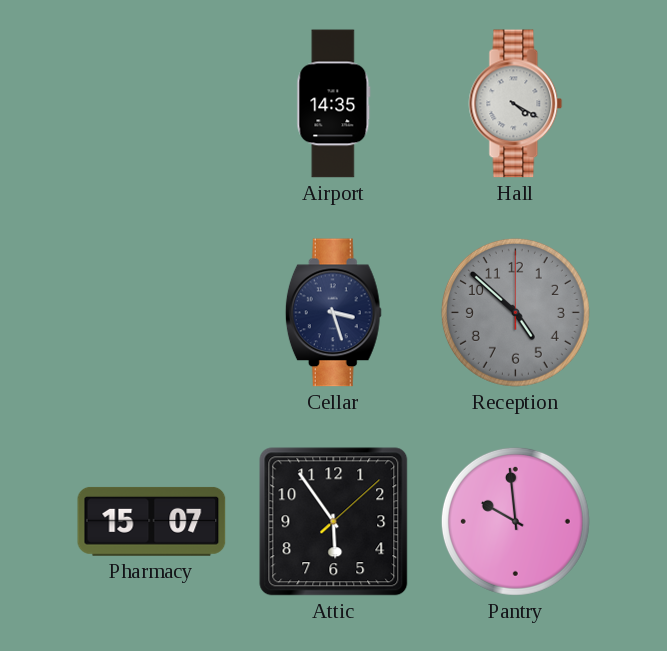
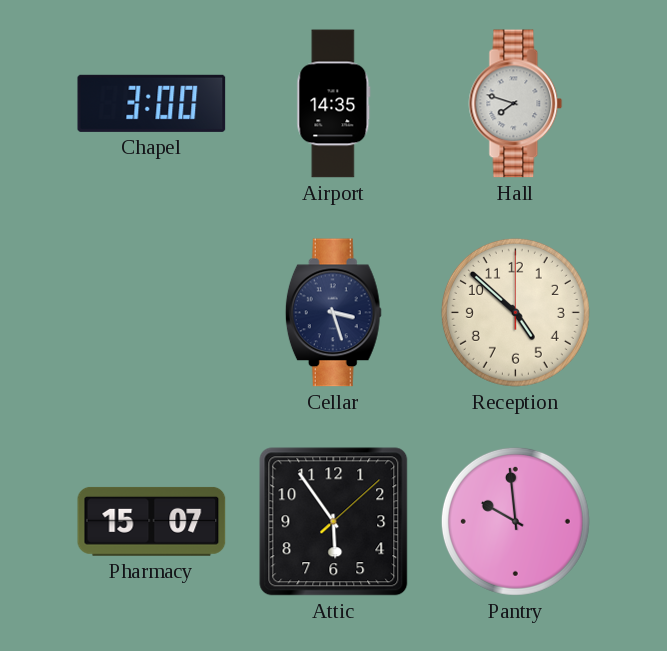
Chapel: none -> 3:00 (152, 103)
Hall: 4:20 -> 7:48 (516, 104)
Reception dial: grey -> cream (515, 312)
